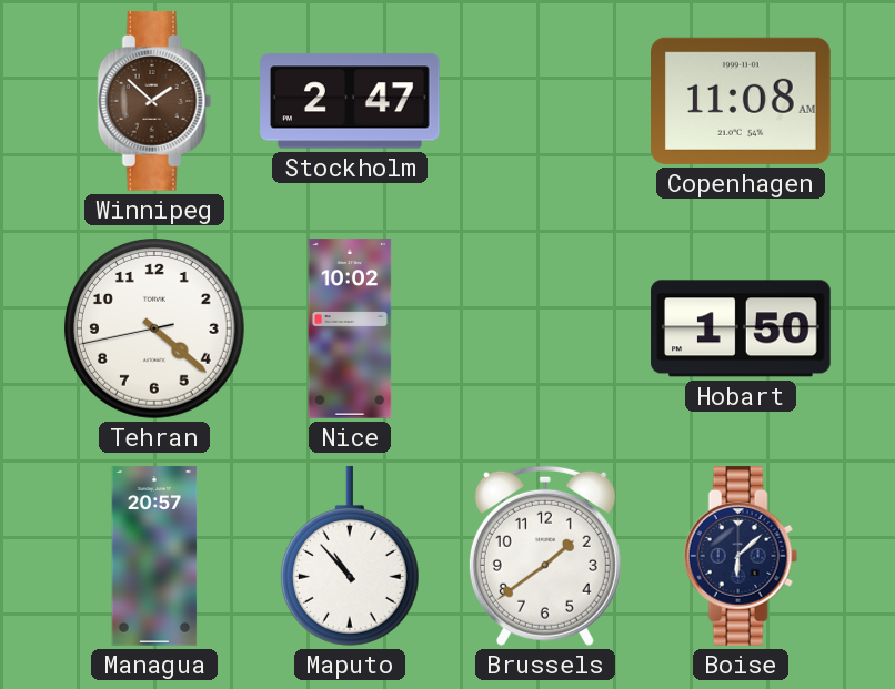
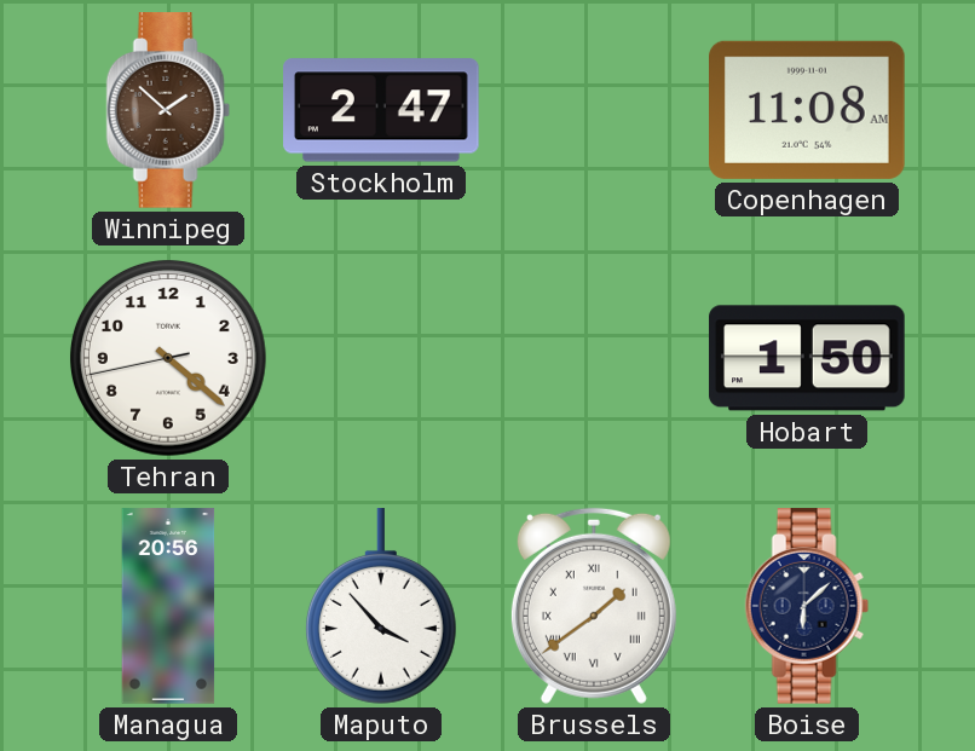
Nice: 10:02 -> none (350, 328)
Managua: 20:57 -> 20:56 (168, 606)
Maputo: 10:53 -> 3:53 (381, 606)
Brussels numerals: Arabic -> Roman (594, 606)
